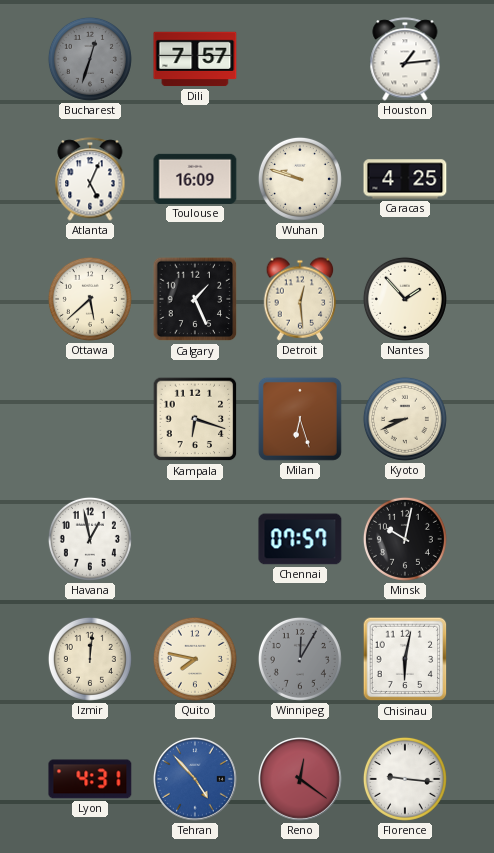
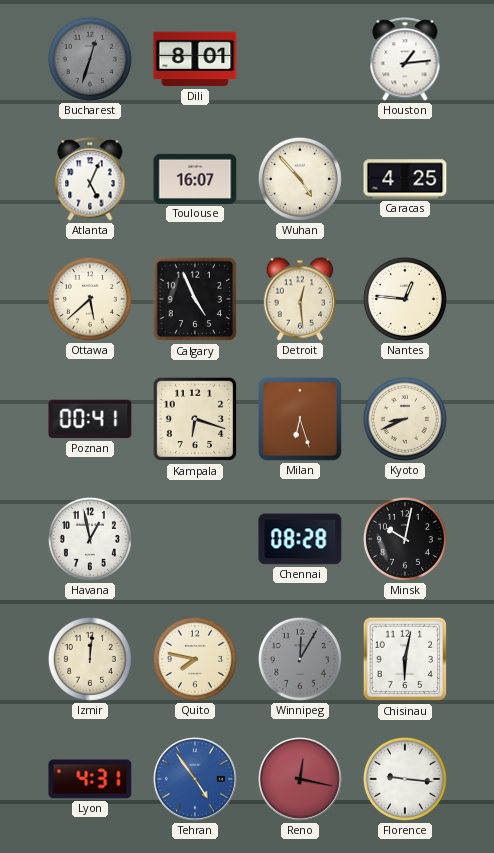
Dili: 7:57 -> 8:01 (195, 59)
Toulouse: 16:09 -> 16:07 (195, 179)
Wuhan: 9:48 -> 4:53 (300, 179)
Calgary: 1:26 -> 4:56 (195, 299)
Nantes: 1:53 -> 12:46 (405, 299)
Poznan: none -> 00:41 (90, 419)
Chennai: 07:57 -> 08:28 (300, 539)
Tehran: 4:53 -> 4:54 (196, 780)
Reno: 12:21 -> 12:17 (301, 780)
